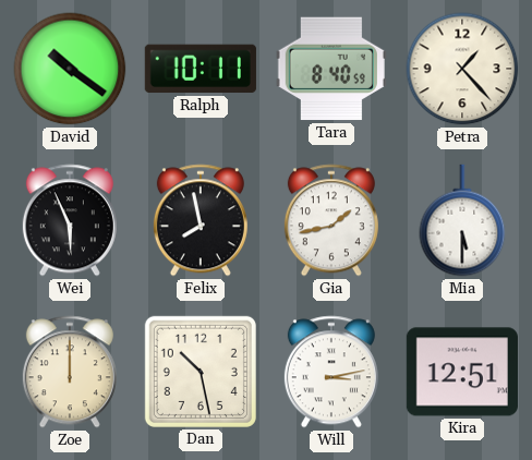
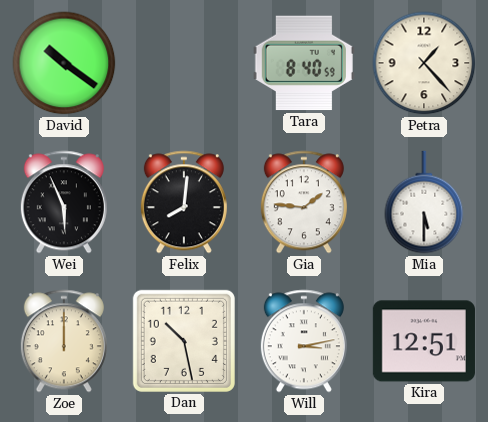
Ralph: 10:11 -> none (201, 69)
Felix: 7:58 -> 8:01 (184, 202)
Gia: 1:43 -> 1:46 (304, 202)
